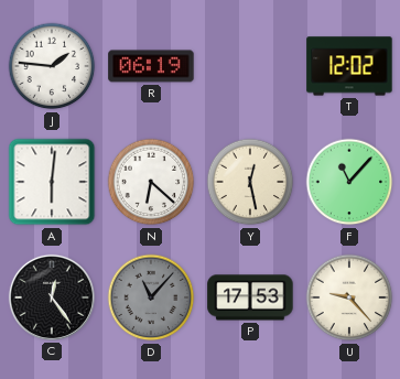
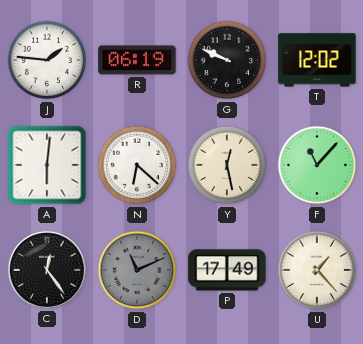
G: none -> 9:49 (227, 60)
D: 11:07 -> 11:11 (137, 270)
P: 17:53 -> 17:49 (227, 270)
U: 9:23 -> 1:23 (317, 270)
